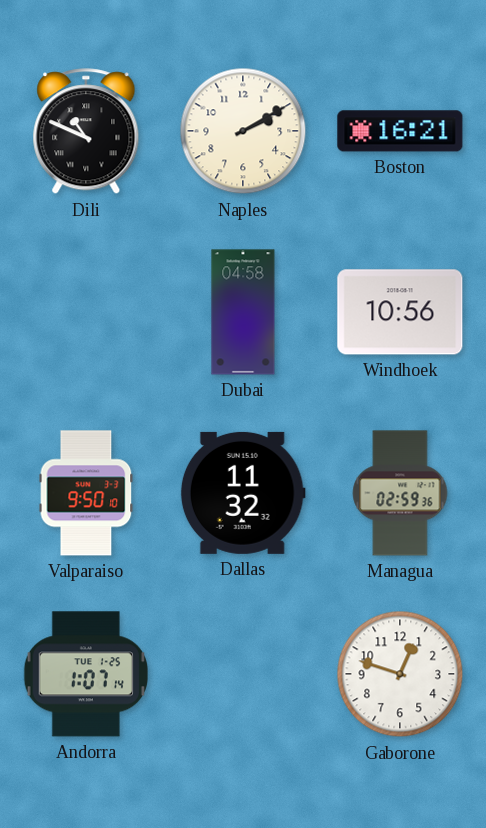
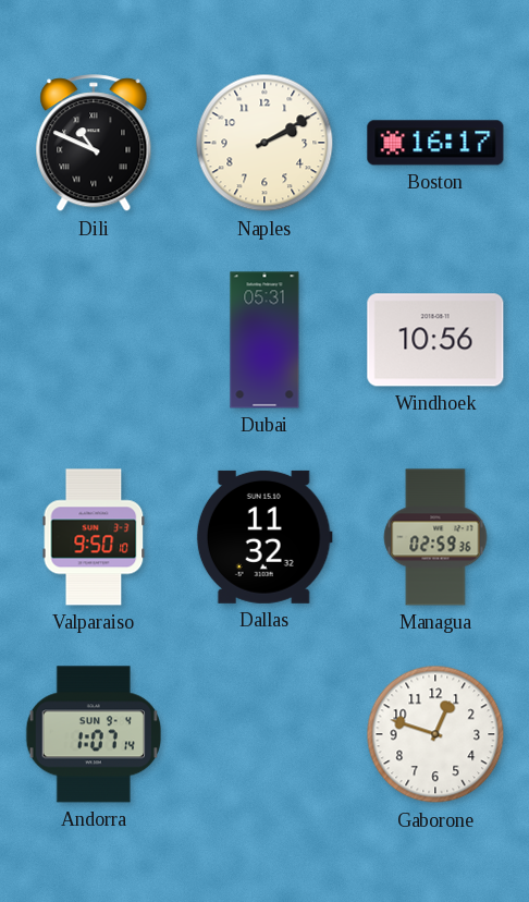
Boston: 16:21 -> 16:17 (435, 143)
Dubai: 04:58 -> 05:31 (264, 340)
Andorra date: TUE 1-25 -> SUN 9-4 (94, 734)
